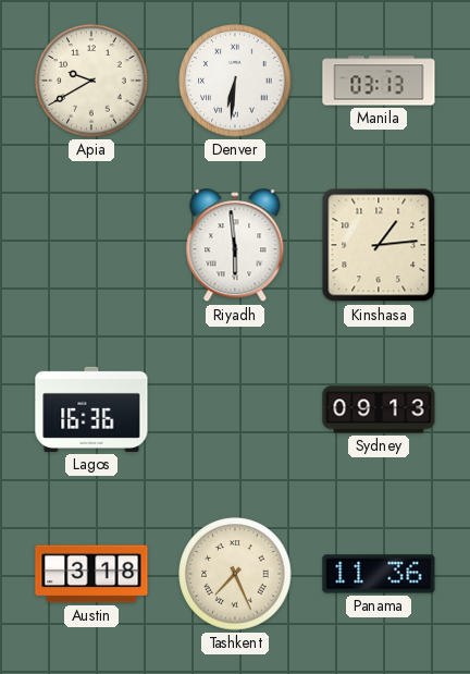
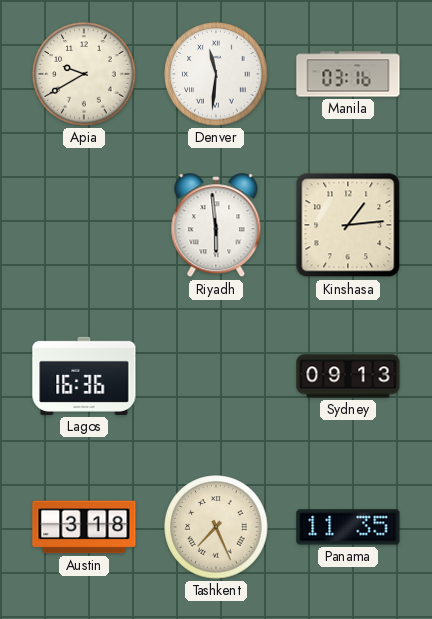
Denver: 6:31 -> 11:31 (216, 74)
Manila: 03:13 -> 03:16 (348, 74)
Panama: 11:36 -> 11:35 (348, 527)
